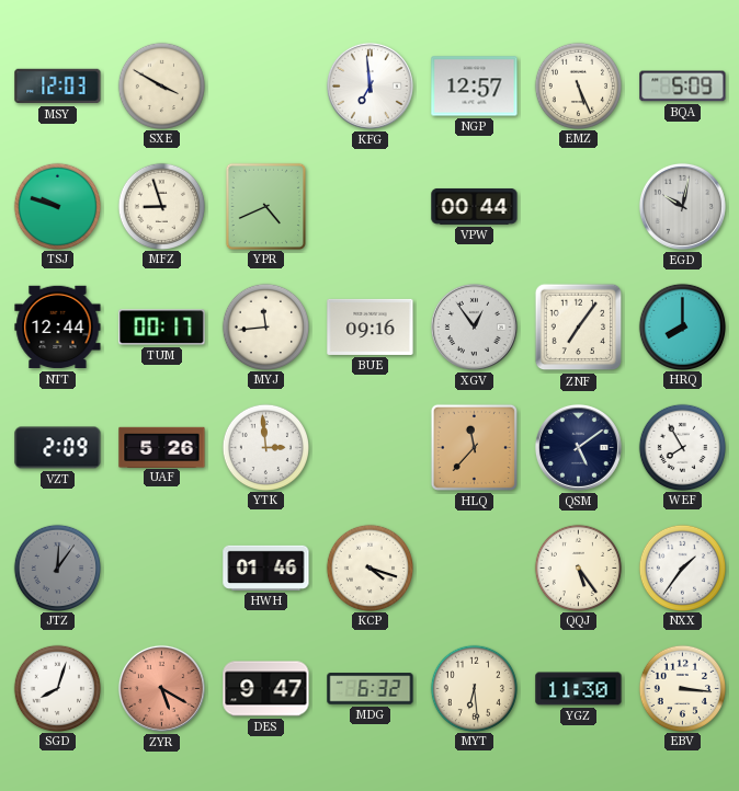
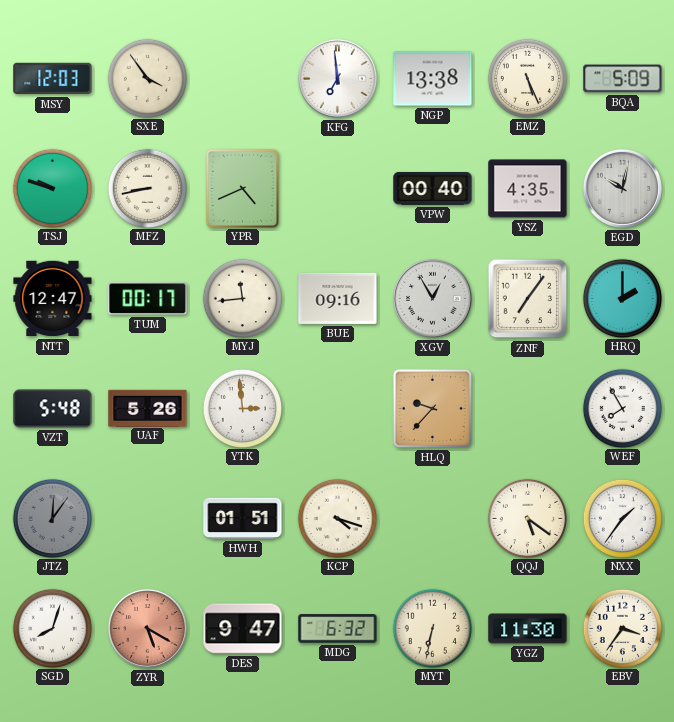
SXE: 3:50 -> 3:54 (147, 78)
NGP: 12:57 -> 13:38 (433, 79)
MFZ: 8:57 -> 8:43 (147, 188)
VPW: 00:44 -> 00:40 (433, 188)
YSZ: none -> 4:35 (528, 189)
NTT: 12:44 -> 12:47 (53, 299)
XGV: 12:54 -> 12:55 (432, 298)
HRQ: 8:00 -> 2:00 (622, 298)
VZT: 2:09 -> 5:48 (53, 409)
HLQ: 11:37 -> 9:37 (432, 408)
QSM: 5:09 -> none (578, 447)
HWH: 01:46 -> 01:51 (243, 518)
QQJ: 5:24 -> 5:21 (527, 518)
MYT: 6:29 -> 6:32 (432, 628)
EBV: 3:16 -> 3:36 (622, 628)
